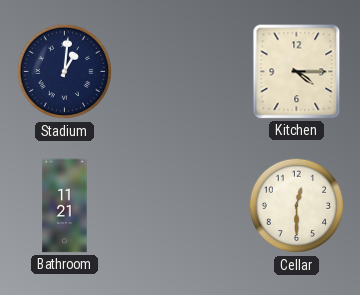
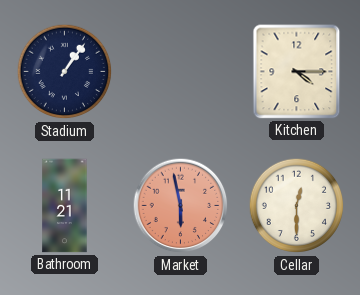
Stadium: 1:01 -> 1:06 (65, 72)
Market: none -> 5:58 (181, 206)
